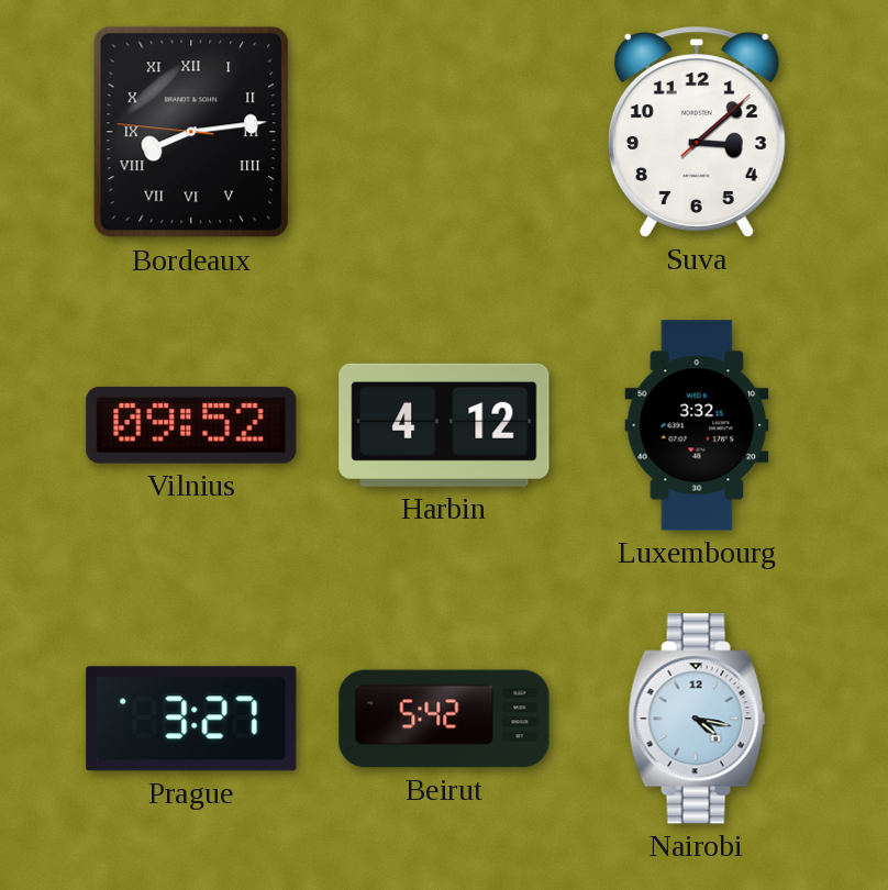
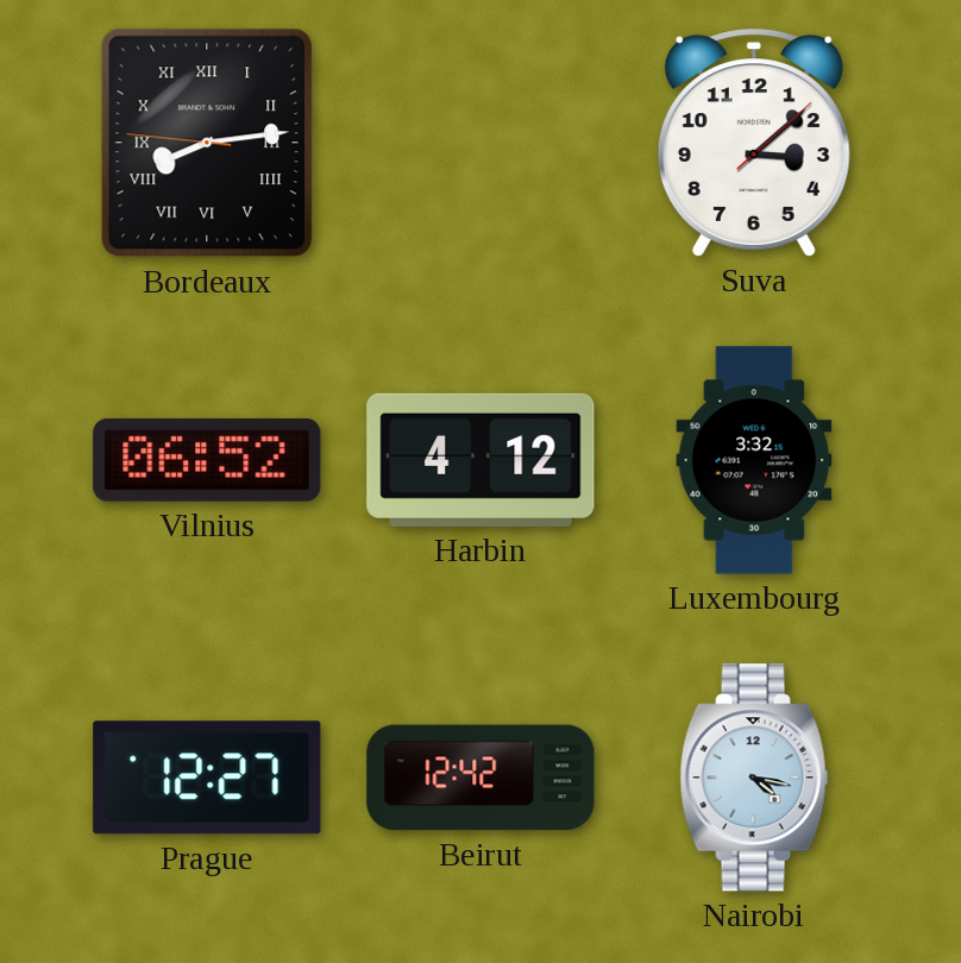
Vilnius: 09:52 -> 06:52 (207, 460)
Prague: 3:27 -> 12:27 (207, 778)
Beirut: 5:42 -> 12:42 (480, 778)
